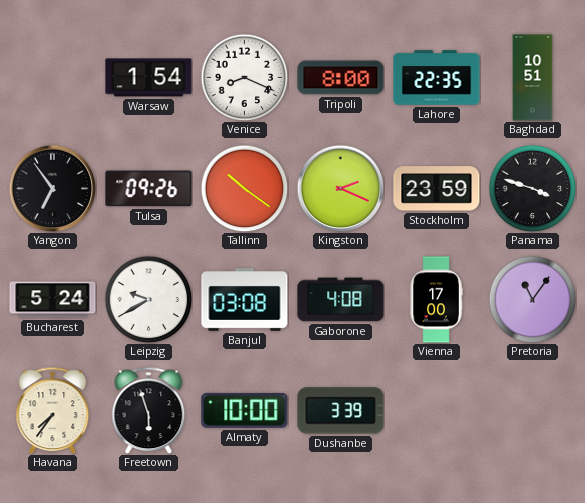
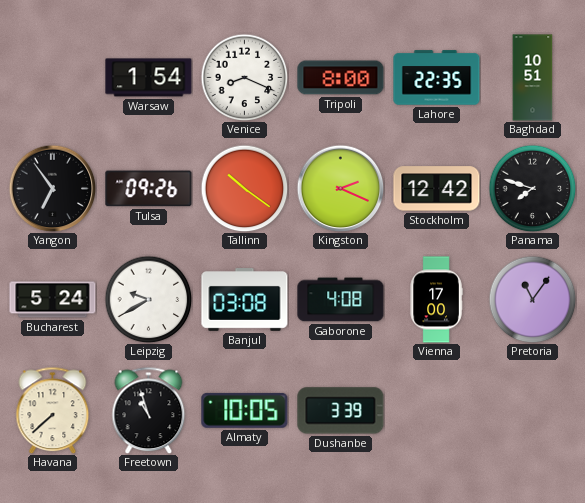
Stockholm: 23:59 -> 12:42 (437, 189)
Panama: 3:48 -> 7:48 (532, 188)
Havana: 7:36 -> 7:38 (53, 410)
Freetown: 5:57 -> 10:57 (149, 410)
Almaty: 10:00 -> 10:05 (245, 410)
